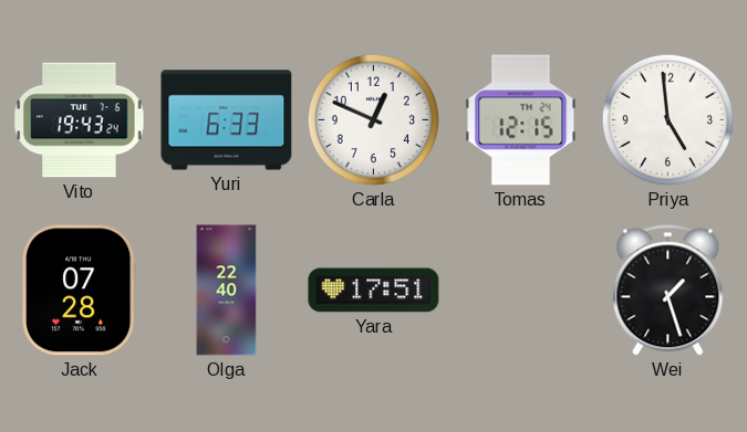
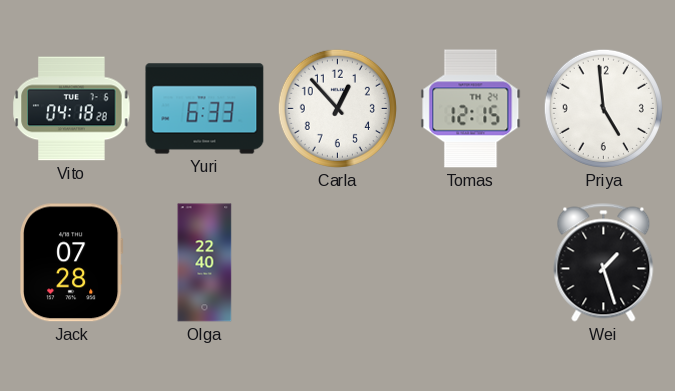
Vito: 19:43 -> 04:18 (72, 109)
Carla: 12:49 -> 12:53 (337, 108)
Yara: 17:51 -> none (374, 291)
